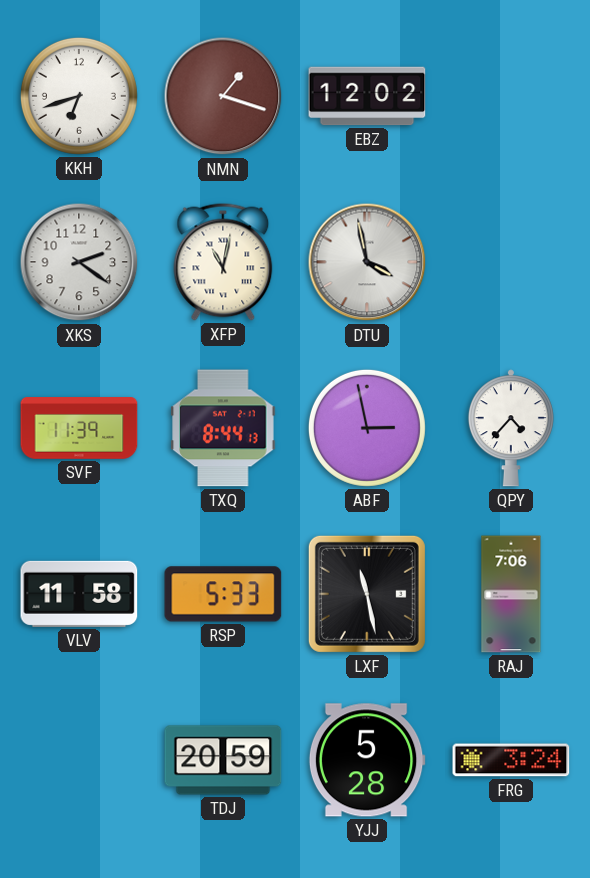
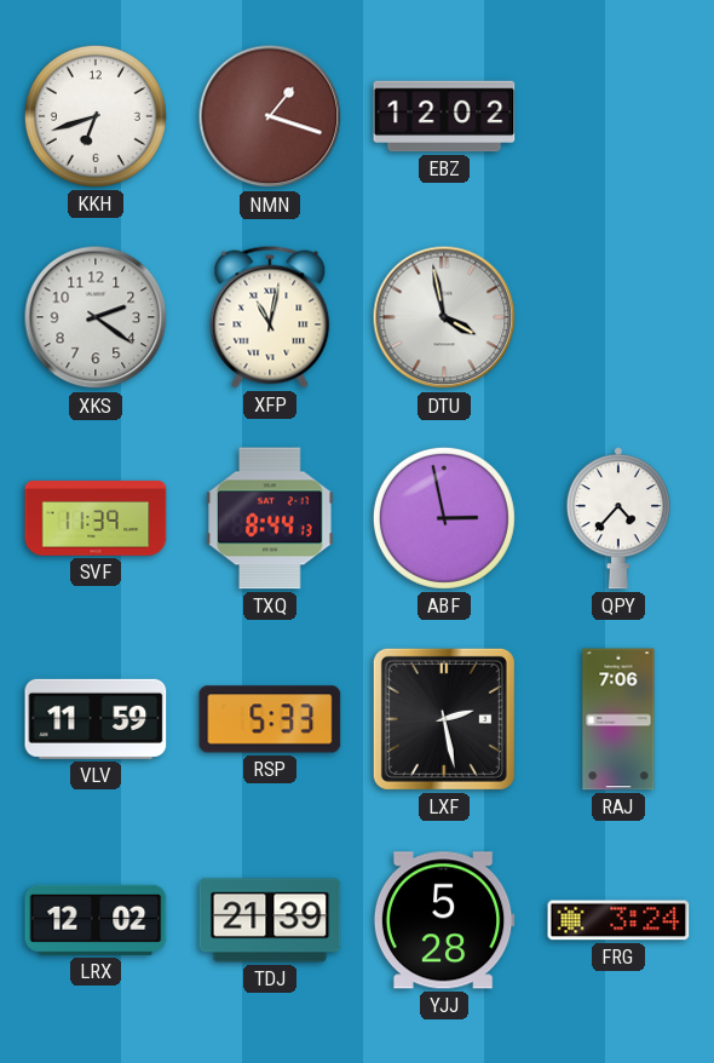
VLV: 11:58 -> 11:59 (96, 719)
LXF: 11:28 -> 2:28 (444, 719)
LRX: none -> 12:02 (96, 920)
TDJ: 20:59 -> 21:39 (270, 920)
